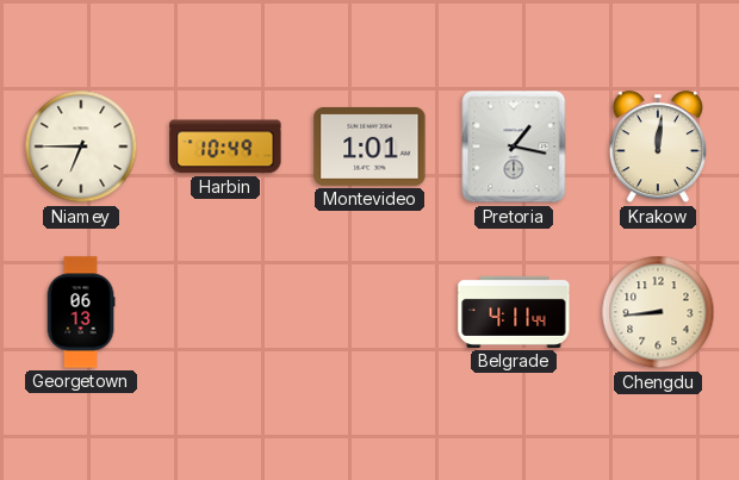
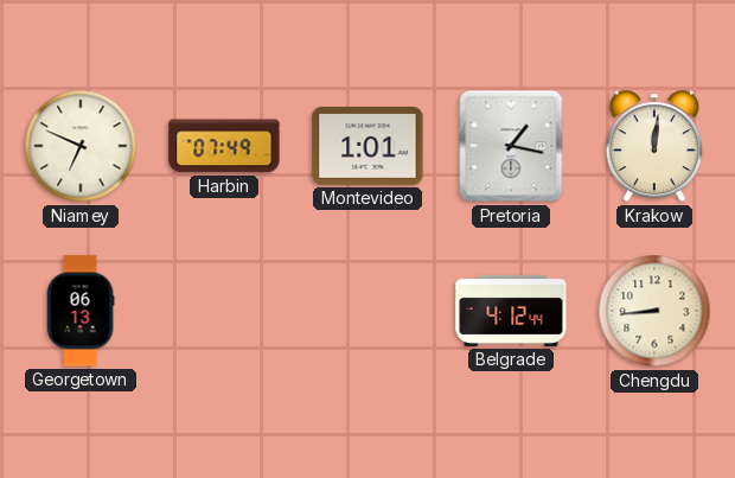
Niamey: 6:45 -> 6:49 (81, 146)
Harbin: 10:49 -> 07:49 (224, 146)
Belgrade: 4:11 -> 4:12 (511, 311)
